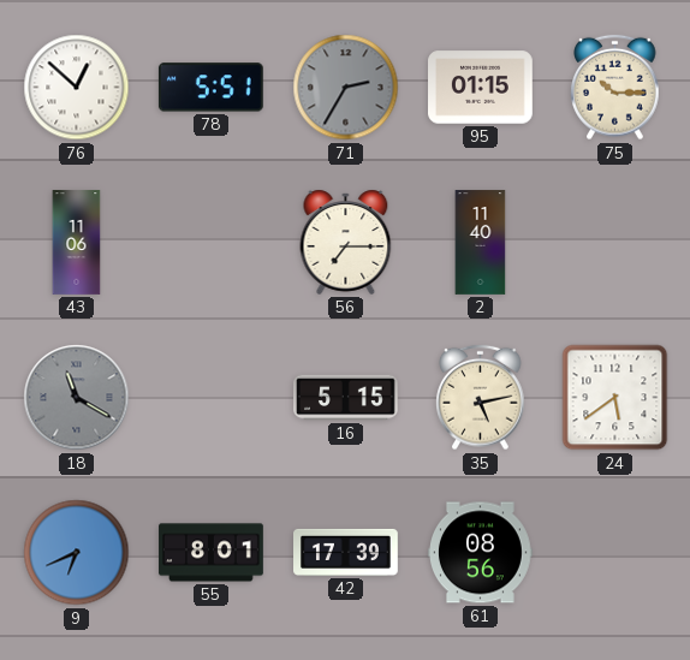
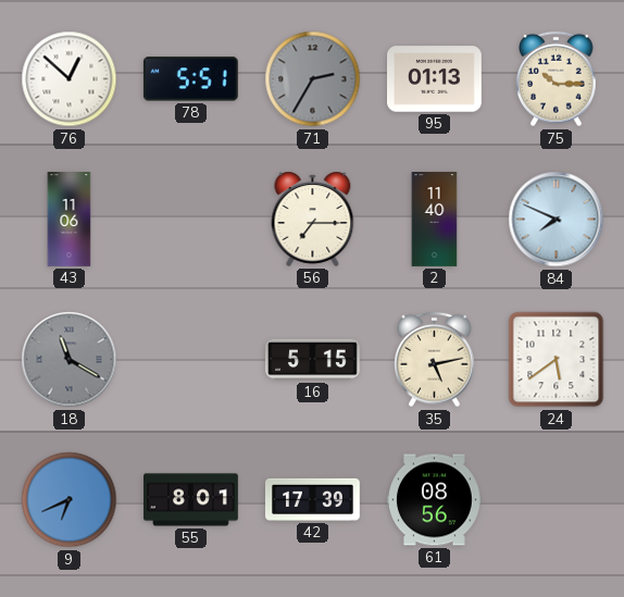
95: 01:15 -> 01:13 (435, 79)
84: none -> 7:49 (557, 220)
